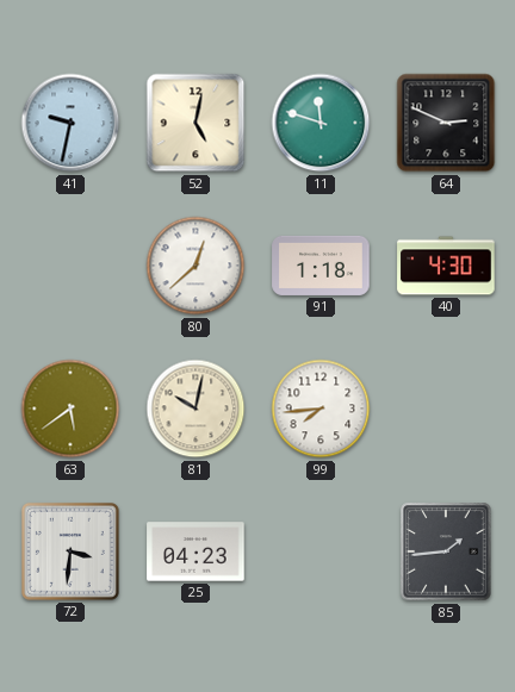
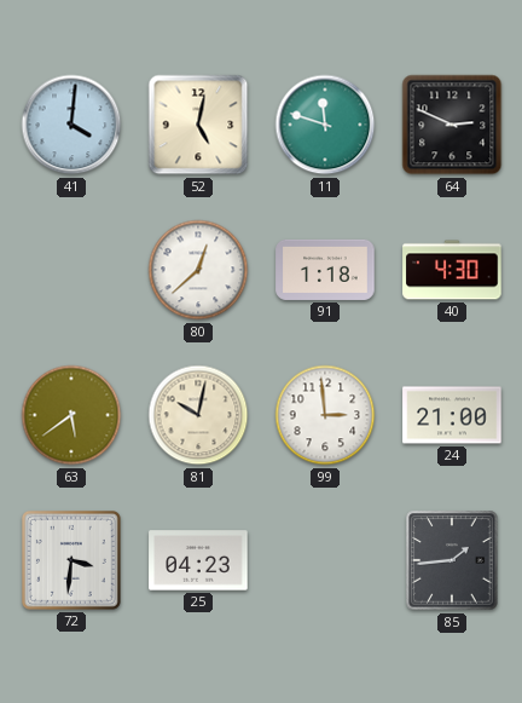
41: 9:32 -> 4:01 (71, 125)
99: 7:44 -> 2:59 (325, 415)
24: none -> 21:00 (452, 415)
